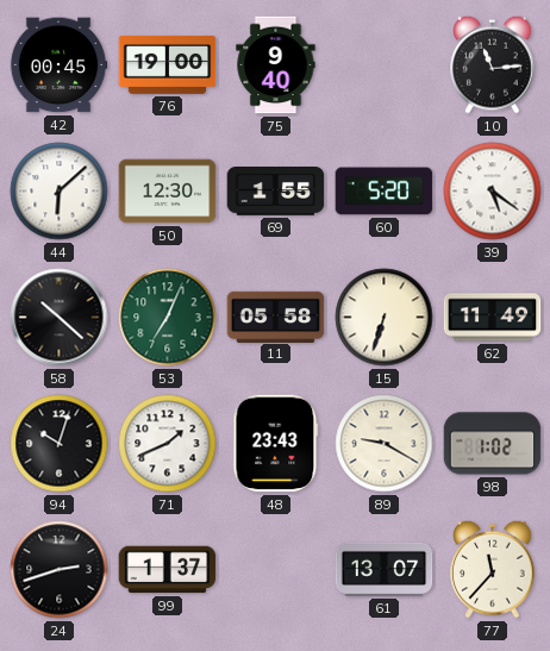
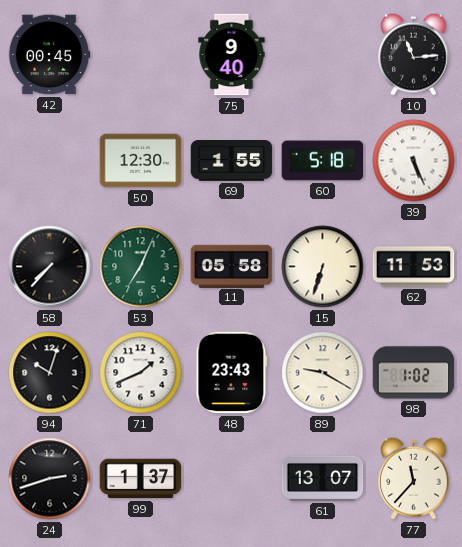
76: 19:00 -> none (168, 64)
44: 6:08 -> none (60, 192)
60: 5:20 -> 5:18 (323, 161)
39: 5:21 -> 5:26 (414, 161)
58: 10:22 -> 7:37 (50, 267)
62: 11:49 -> 11:53 (414, 267)
